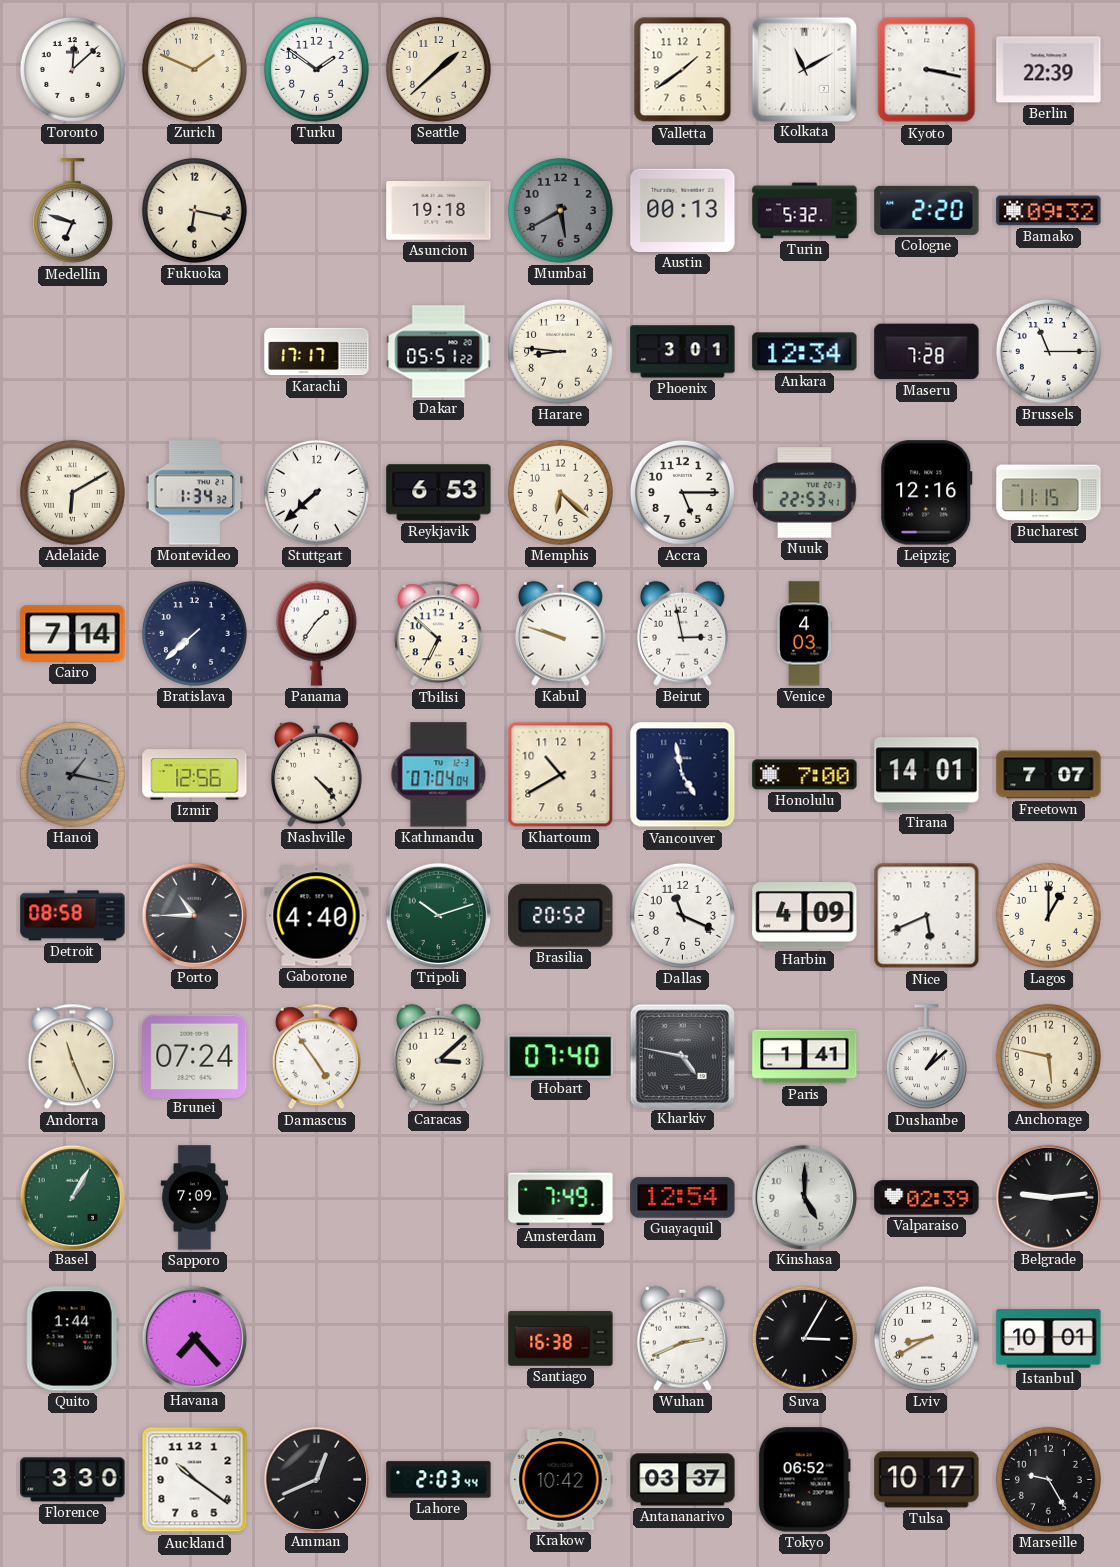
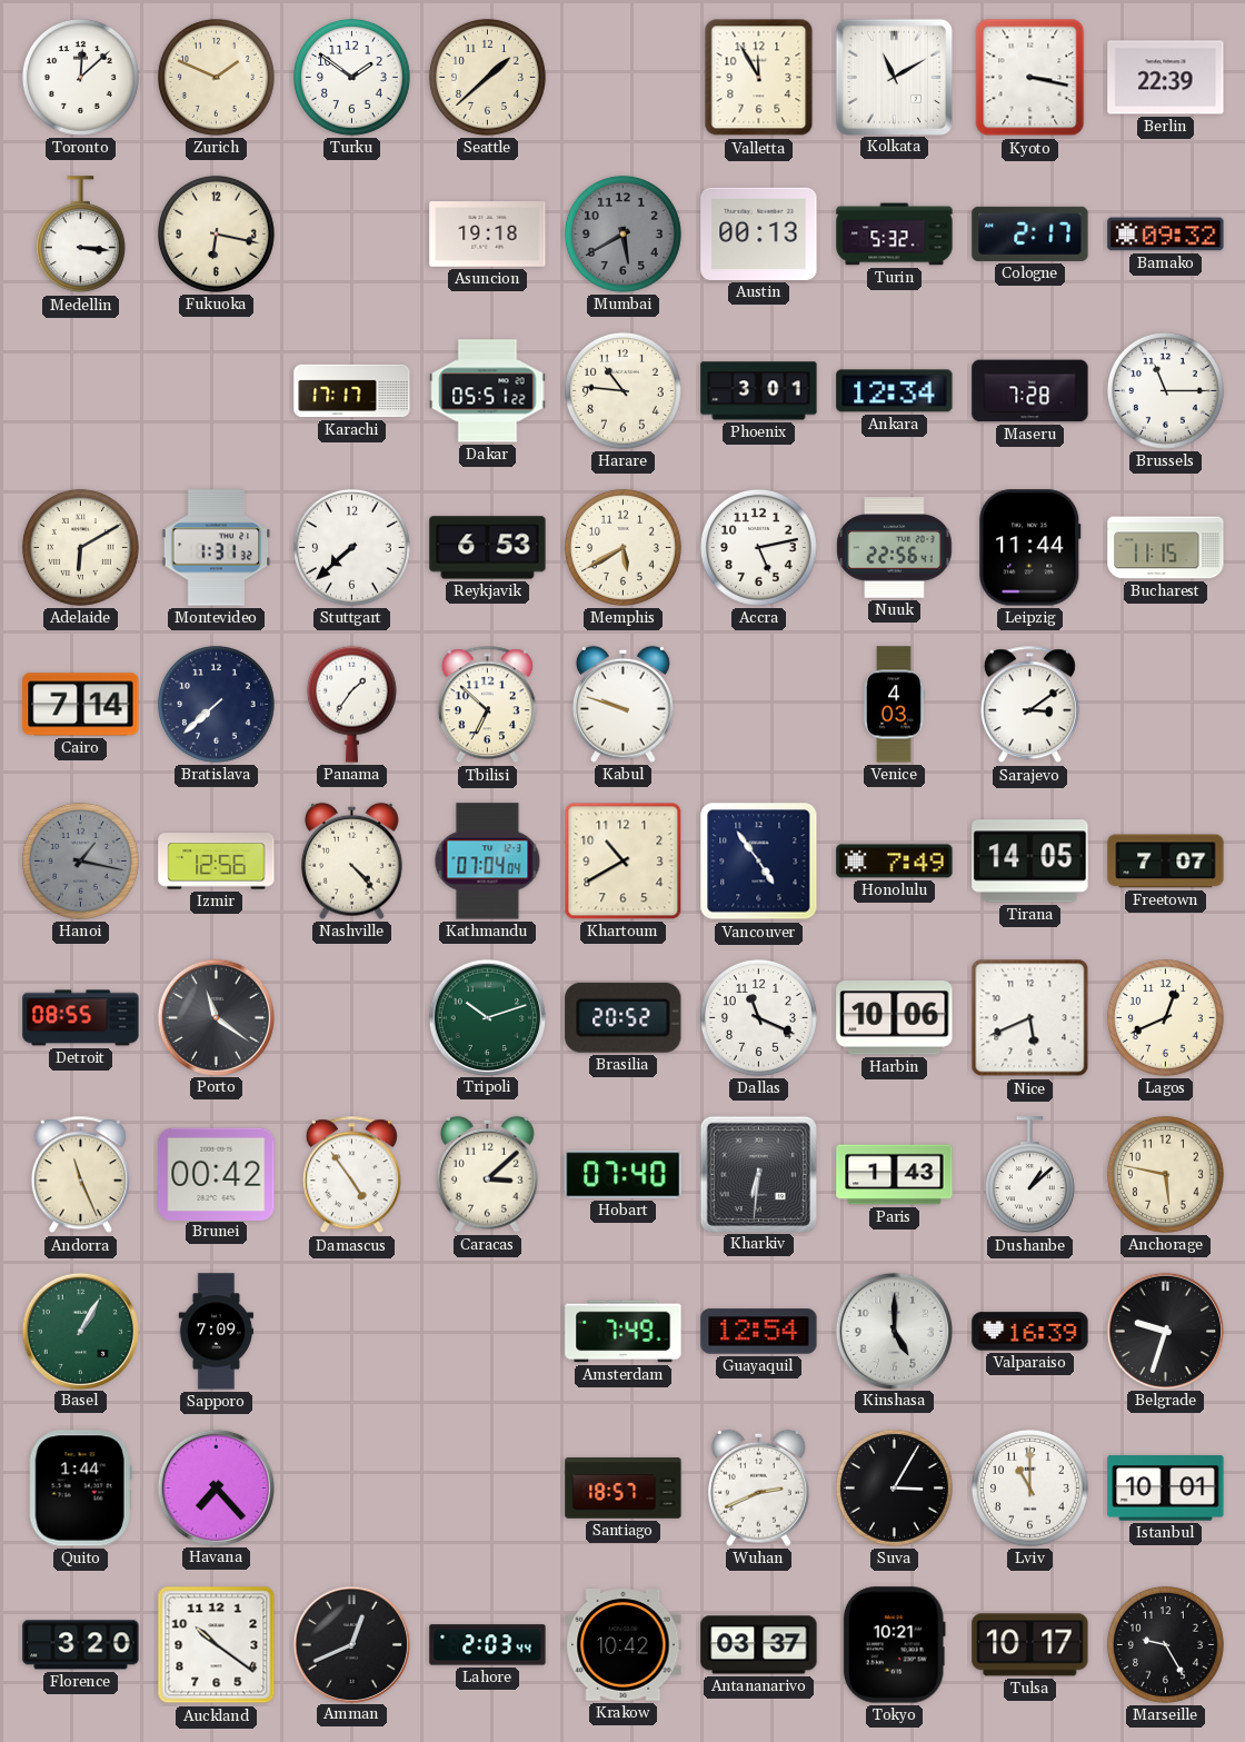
Valletta: 1:39 -> 11:55 (759, 78)
Medellin: 6:48 -> 3:16 (80, 235)
Cologne: 2:20 -> 2:17 (1030, 233)
Harare: 8:46 -> 10:46 (622, 390)
Montevideo: 1:34 -> 1:31 (217, 548)
Memphis: 6:22 -> 5:40 (622, 547)
Accra: 5:15 -> 5:13 (758, 547)
Nuuk: 22:53 -> 22:56 (895, 548)
Leipzig: 12:16 -> 11:44 (1030, 548)
Beirut: 2:58 -> none (682, 633)
Sarajevo: none -> 3:09 (1029, 705)
Vancouver: 4:58 -> 4:54 (759, 862)
Honolulu: 7:00 -> 7:49 (895, 862)
Tirana: 14:01 -> 14:05 (1030, 862)
Detroit: 08:58 -> 08:55 (81, 1018)
Porto: 10:45 -> 11:21 (216, 1017)
Gaborone: 4:40 -> none (317, 916)
Harbin: 4:09 -> 10:06 (895, 1018)
Lagos: 1:00 -> 12:41 (1165, 1017)
Brunei: 07:24 -> 00:42 (217, 1174)
Kharkiv: 4:47 -> 6:31 (758, 1174)
Paris: 1:41 -> 1:43 (895, 1175)
Valparaiso: 02:39 -> 16:39 (1030, 1332)
Belgrade: 9:14 -> 9:33 (1165, 1331)
Santiago: 16:38 -> 18:57 (624, 1489)
Lviv: 8:40 -> 11:00 (1029, 1487)
Florence: 3:30 -> 3:20 (81, 1645)
Tokyo: 06:52 -> 10:21 (894, 1645)
